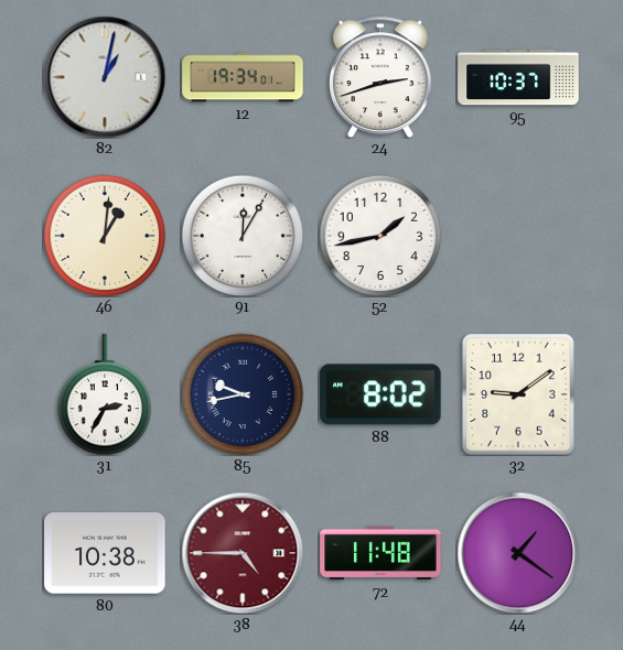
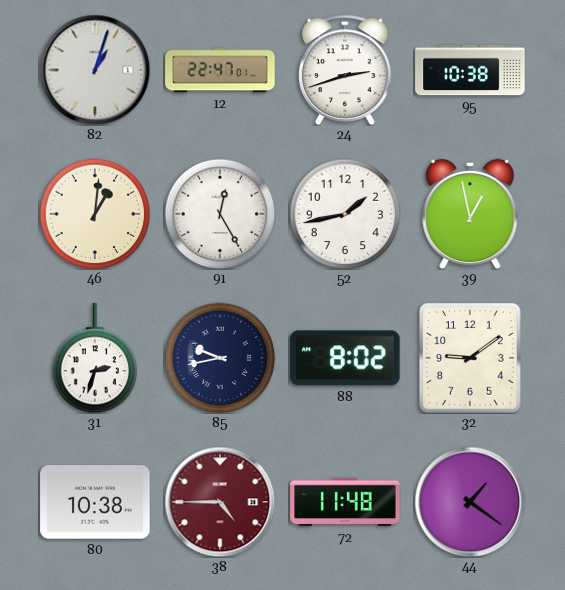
82: 1:02 -> 1:03 (95, 70)
12: 19:34 -> 22:47 (220, 70)
95: 10:37 -> 10:38 (470, 70)
91: 12:05 -> 12:25 (220, 214)
39: none -> 12:58 (470, 214)
31: 2:35 -> 2:33 (95, 358)
